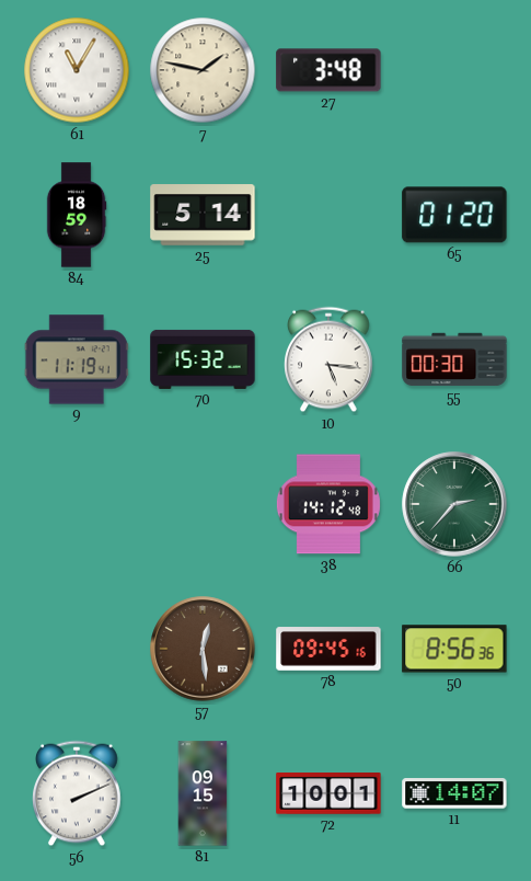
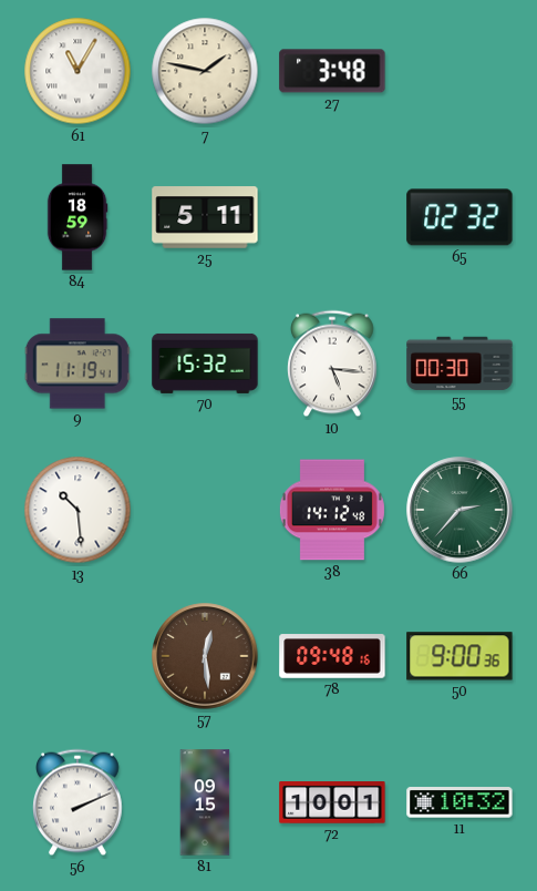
25: 5:14 -> 5:11 (205, 217)
65: 01:20 -> 02:32 (459, 217)
13: none -> 10:29 (78, 510)
78: 09:45 -> 09:48 (332, 656)
50: 8:56 -> 9:00 (459, 656)
11: 14:07 -> 10:32 (459, 802)
